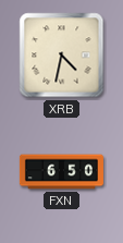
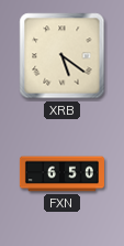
XRB: 4:32 -> 5:21 (63, 56)
